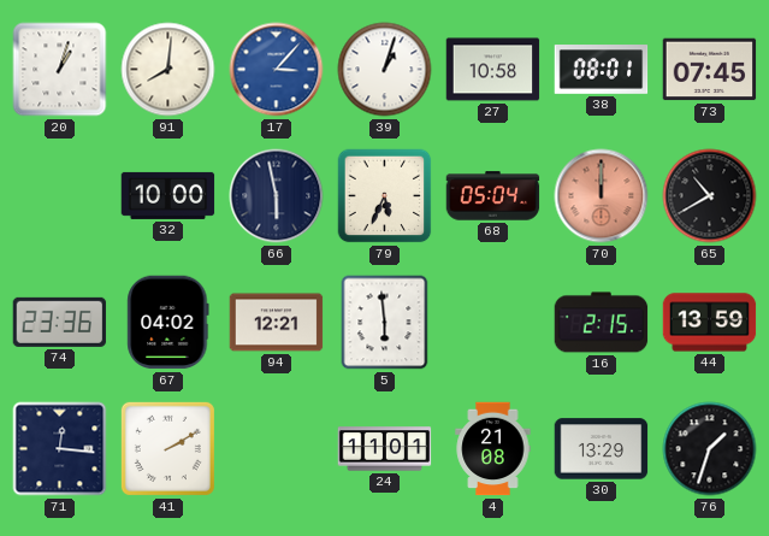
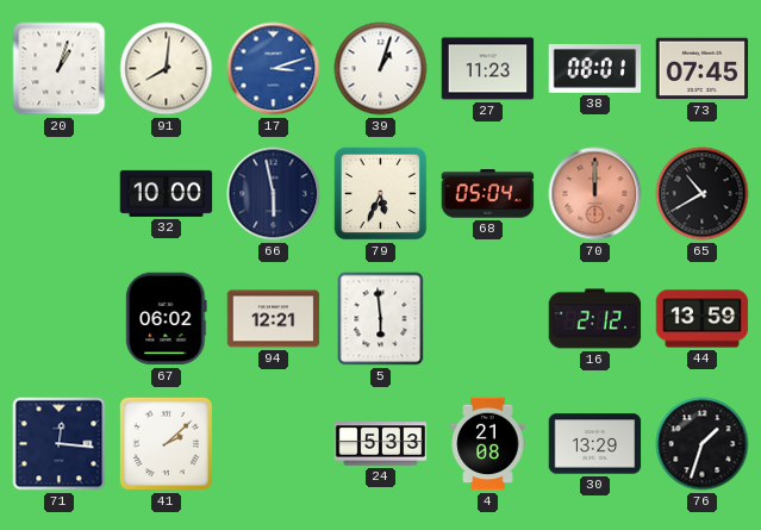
17: 3:07 -> 3:12 (274, 69)
27: 10:58 -> 11:23 (488, 69)
74: 23:36 -> none (60, 322)
67: 04:02 -> 06:02 (167, 319)
16: 2:15 -> 2:12 (595, 319)
41: 2:10 -> 2:08 (166, 443)
24: 11:01 -> 5:33 (381, 444)
